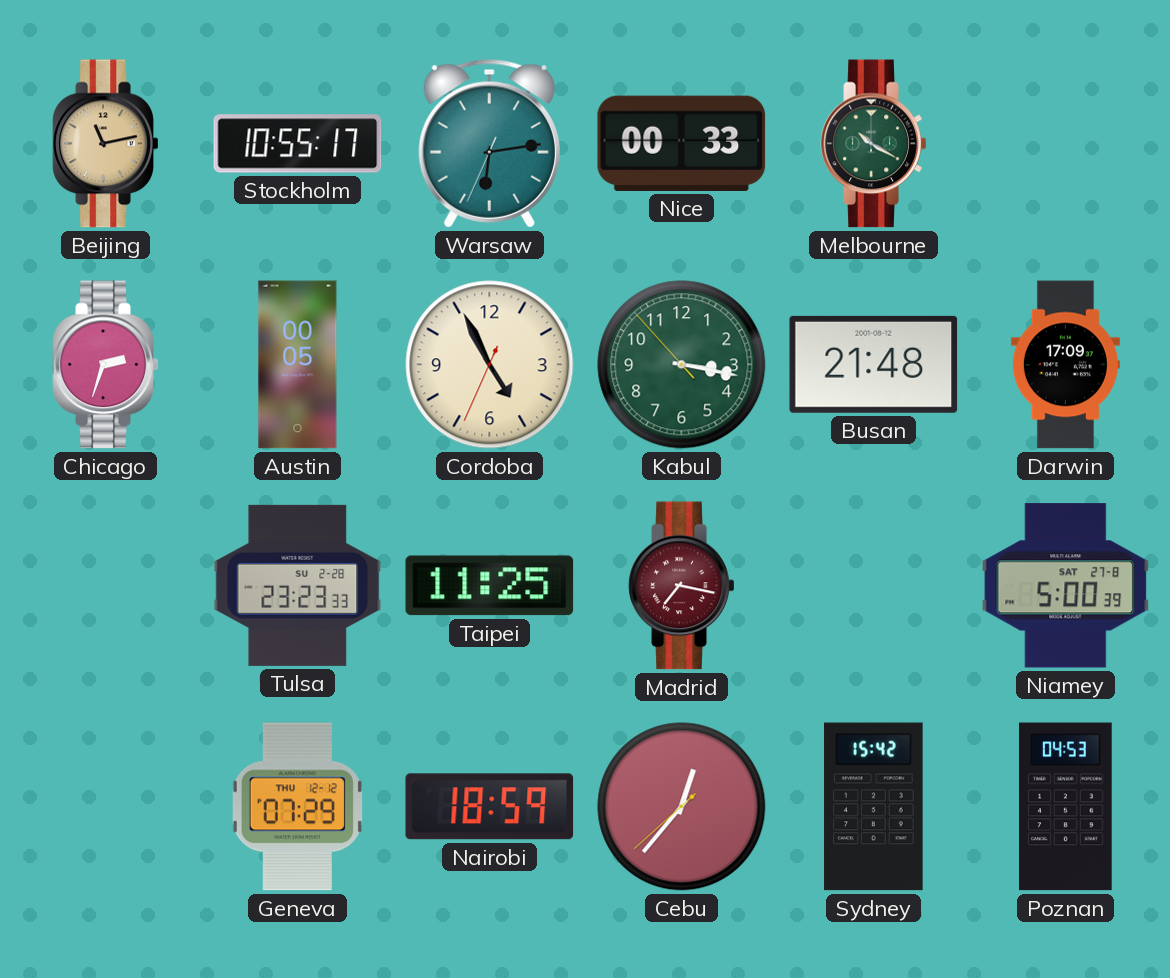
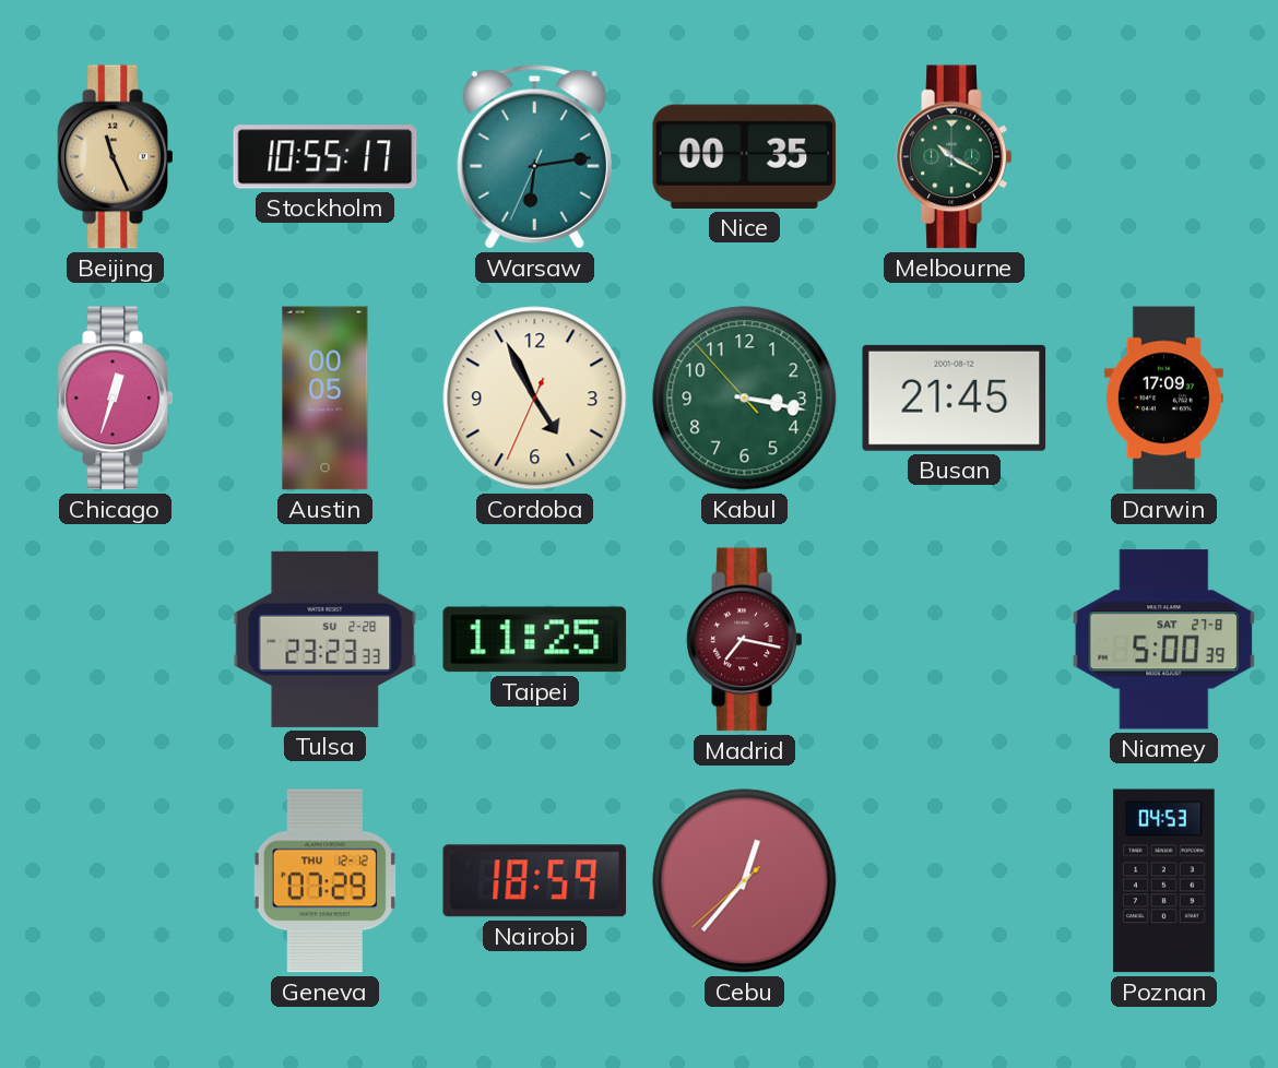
Beijing: 11:13 -> 11:26 (116, 157)
Nice: 00:33 -> 00:35 (745, 156)
Chicago: 2:33 -> 12:33 (116, 399)
Busan: 21:48 -> 21:45 (955, 397)
Sydney: 15:42 -> none (874, 807)
